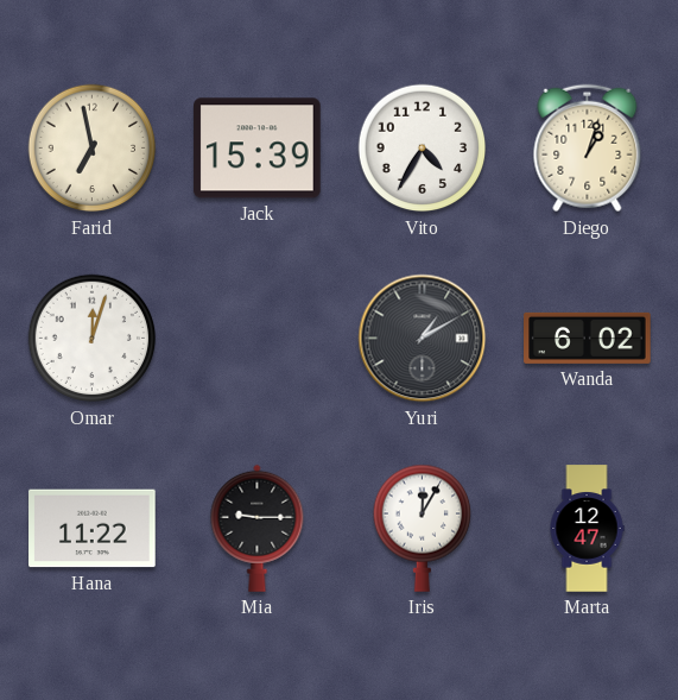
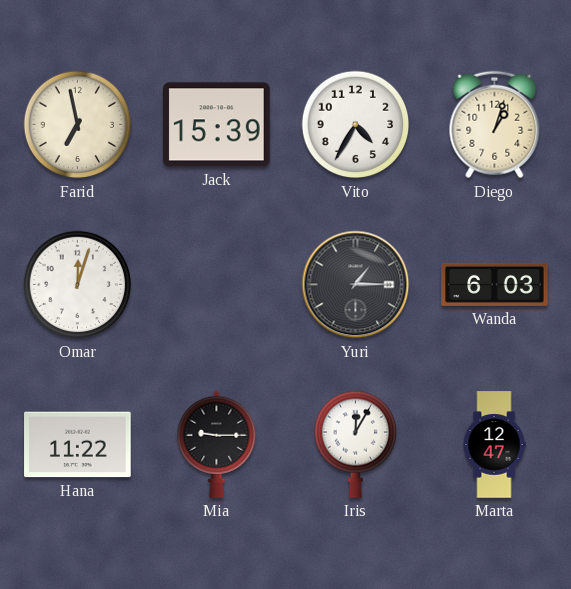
Yuri: 1:10 -> 1:15 (356, 285)
Wanda: 6:02 -> 6:03 (495, 284)
